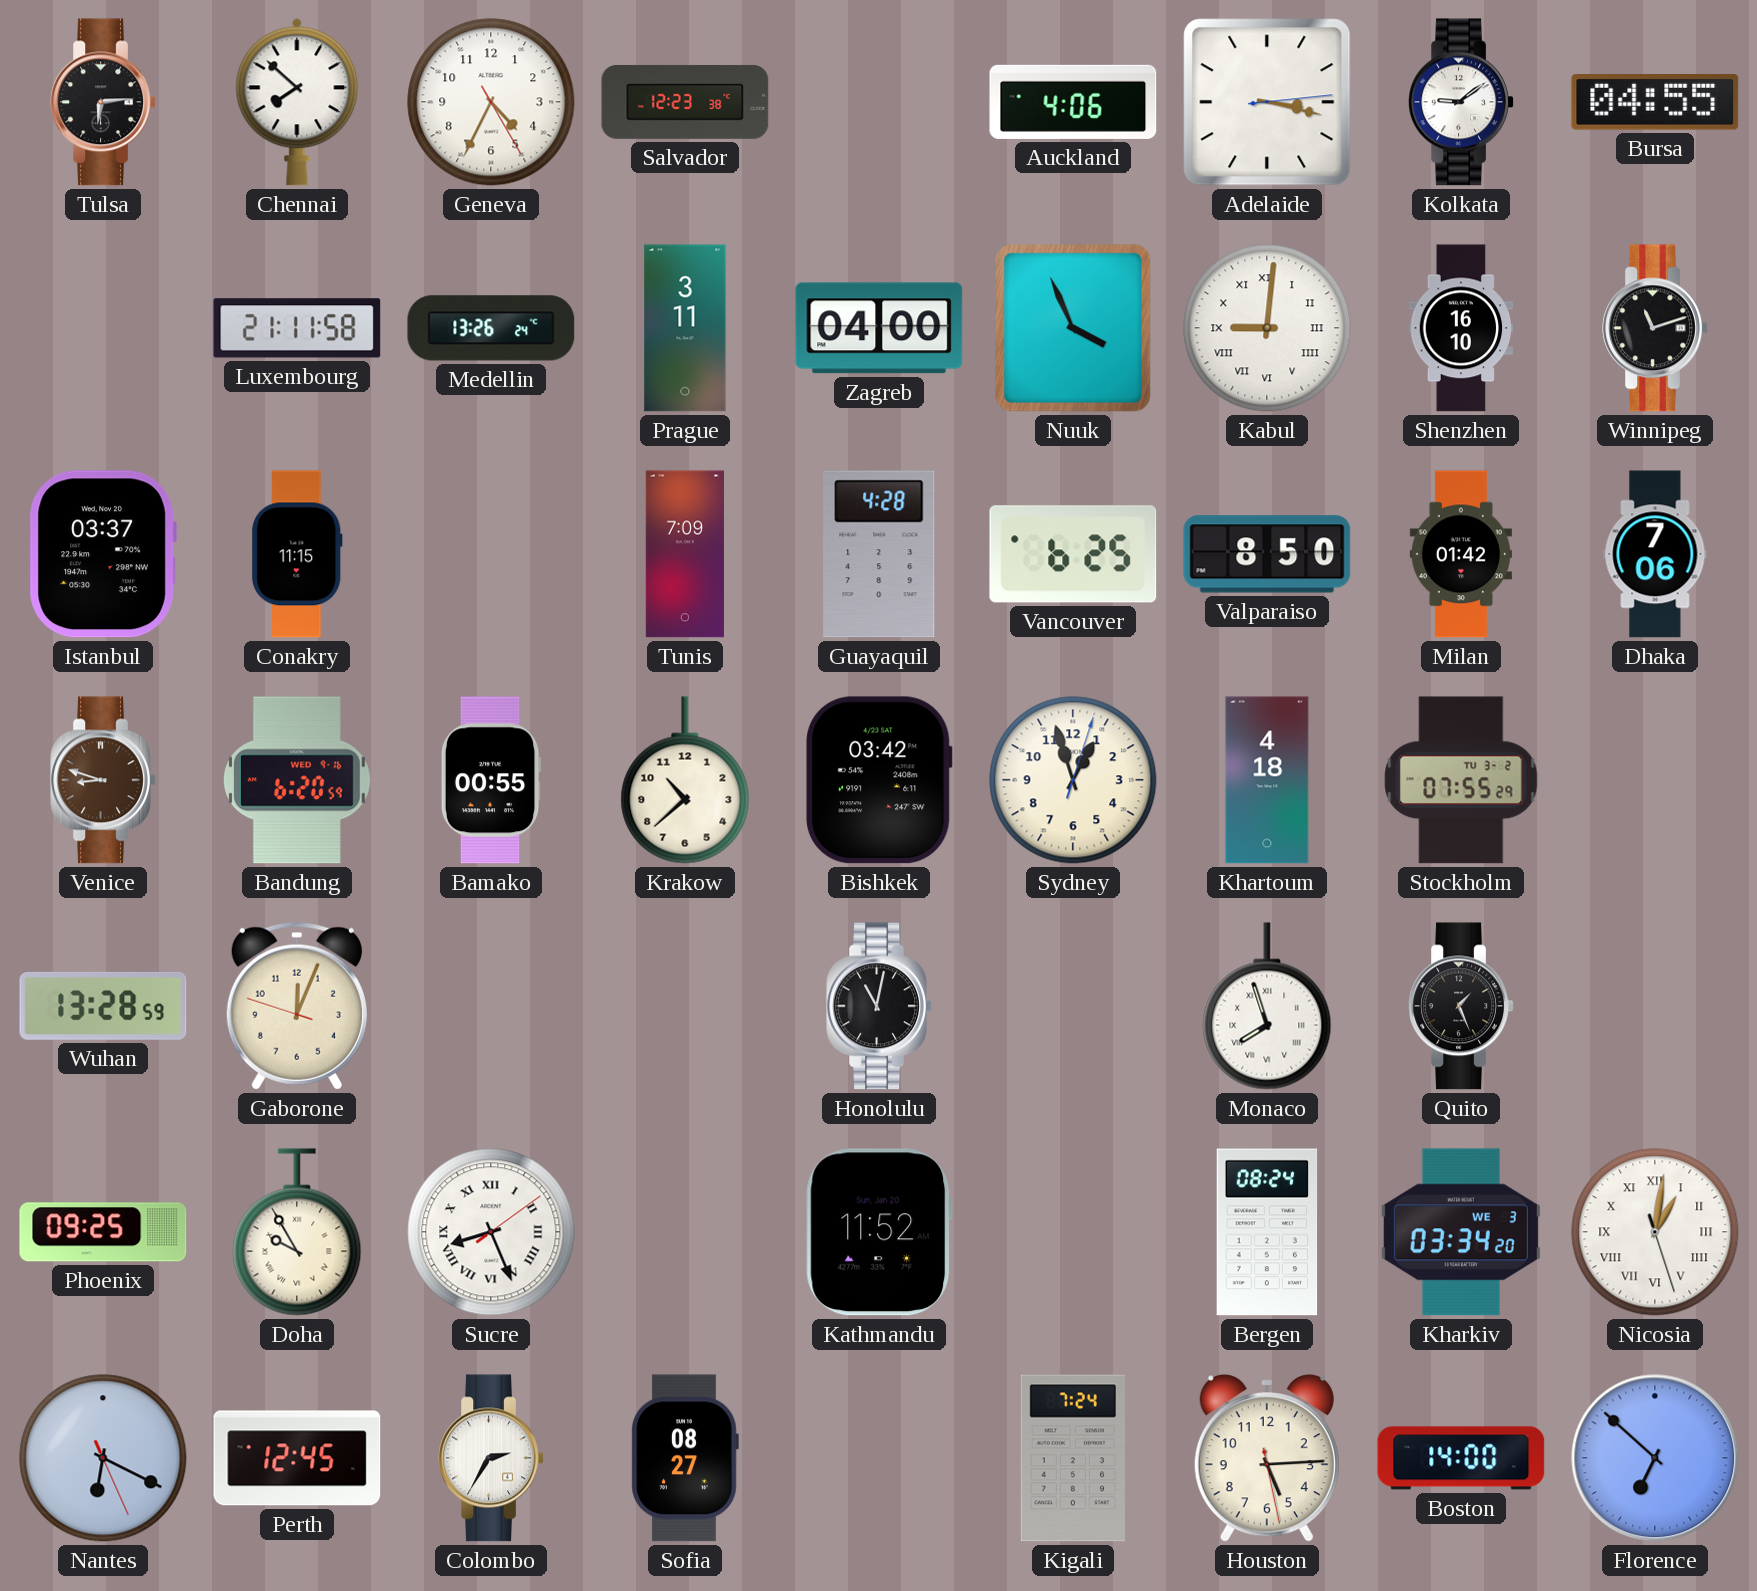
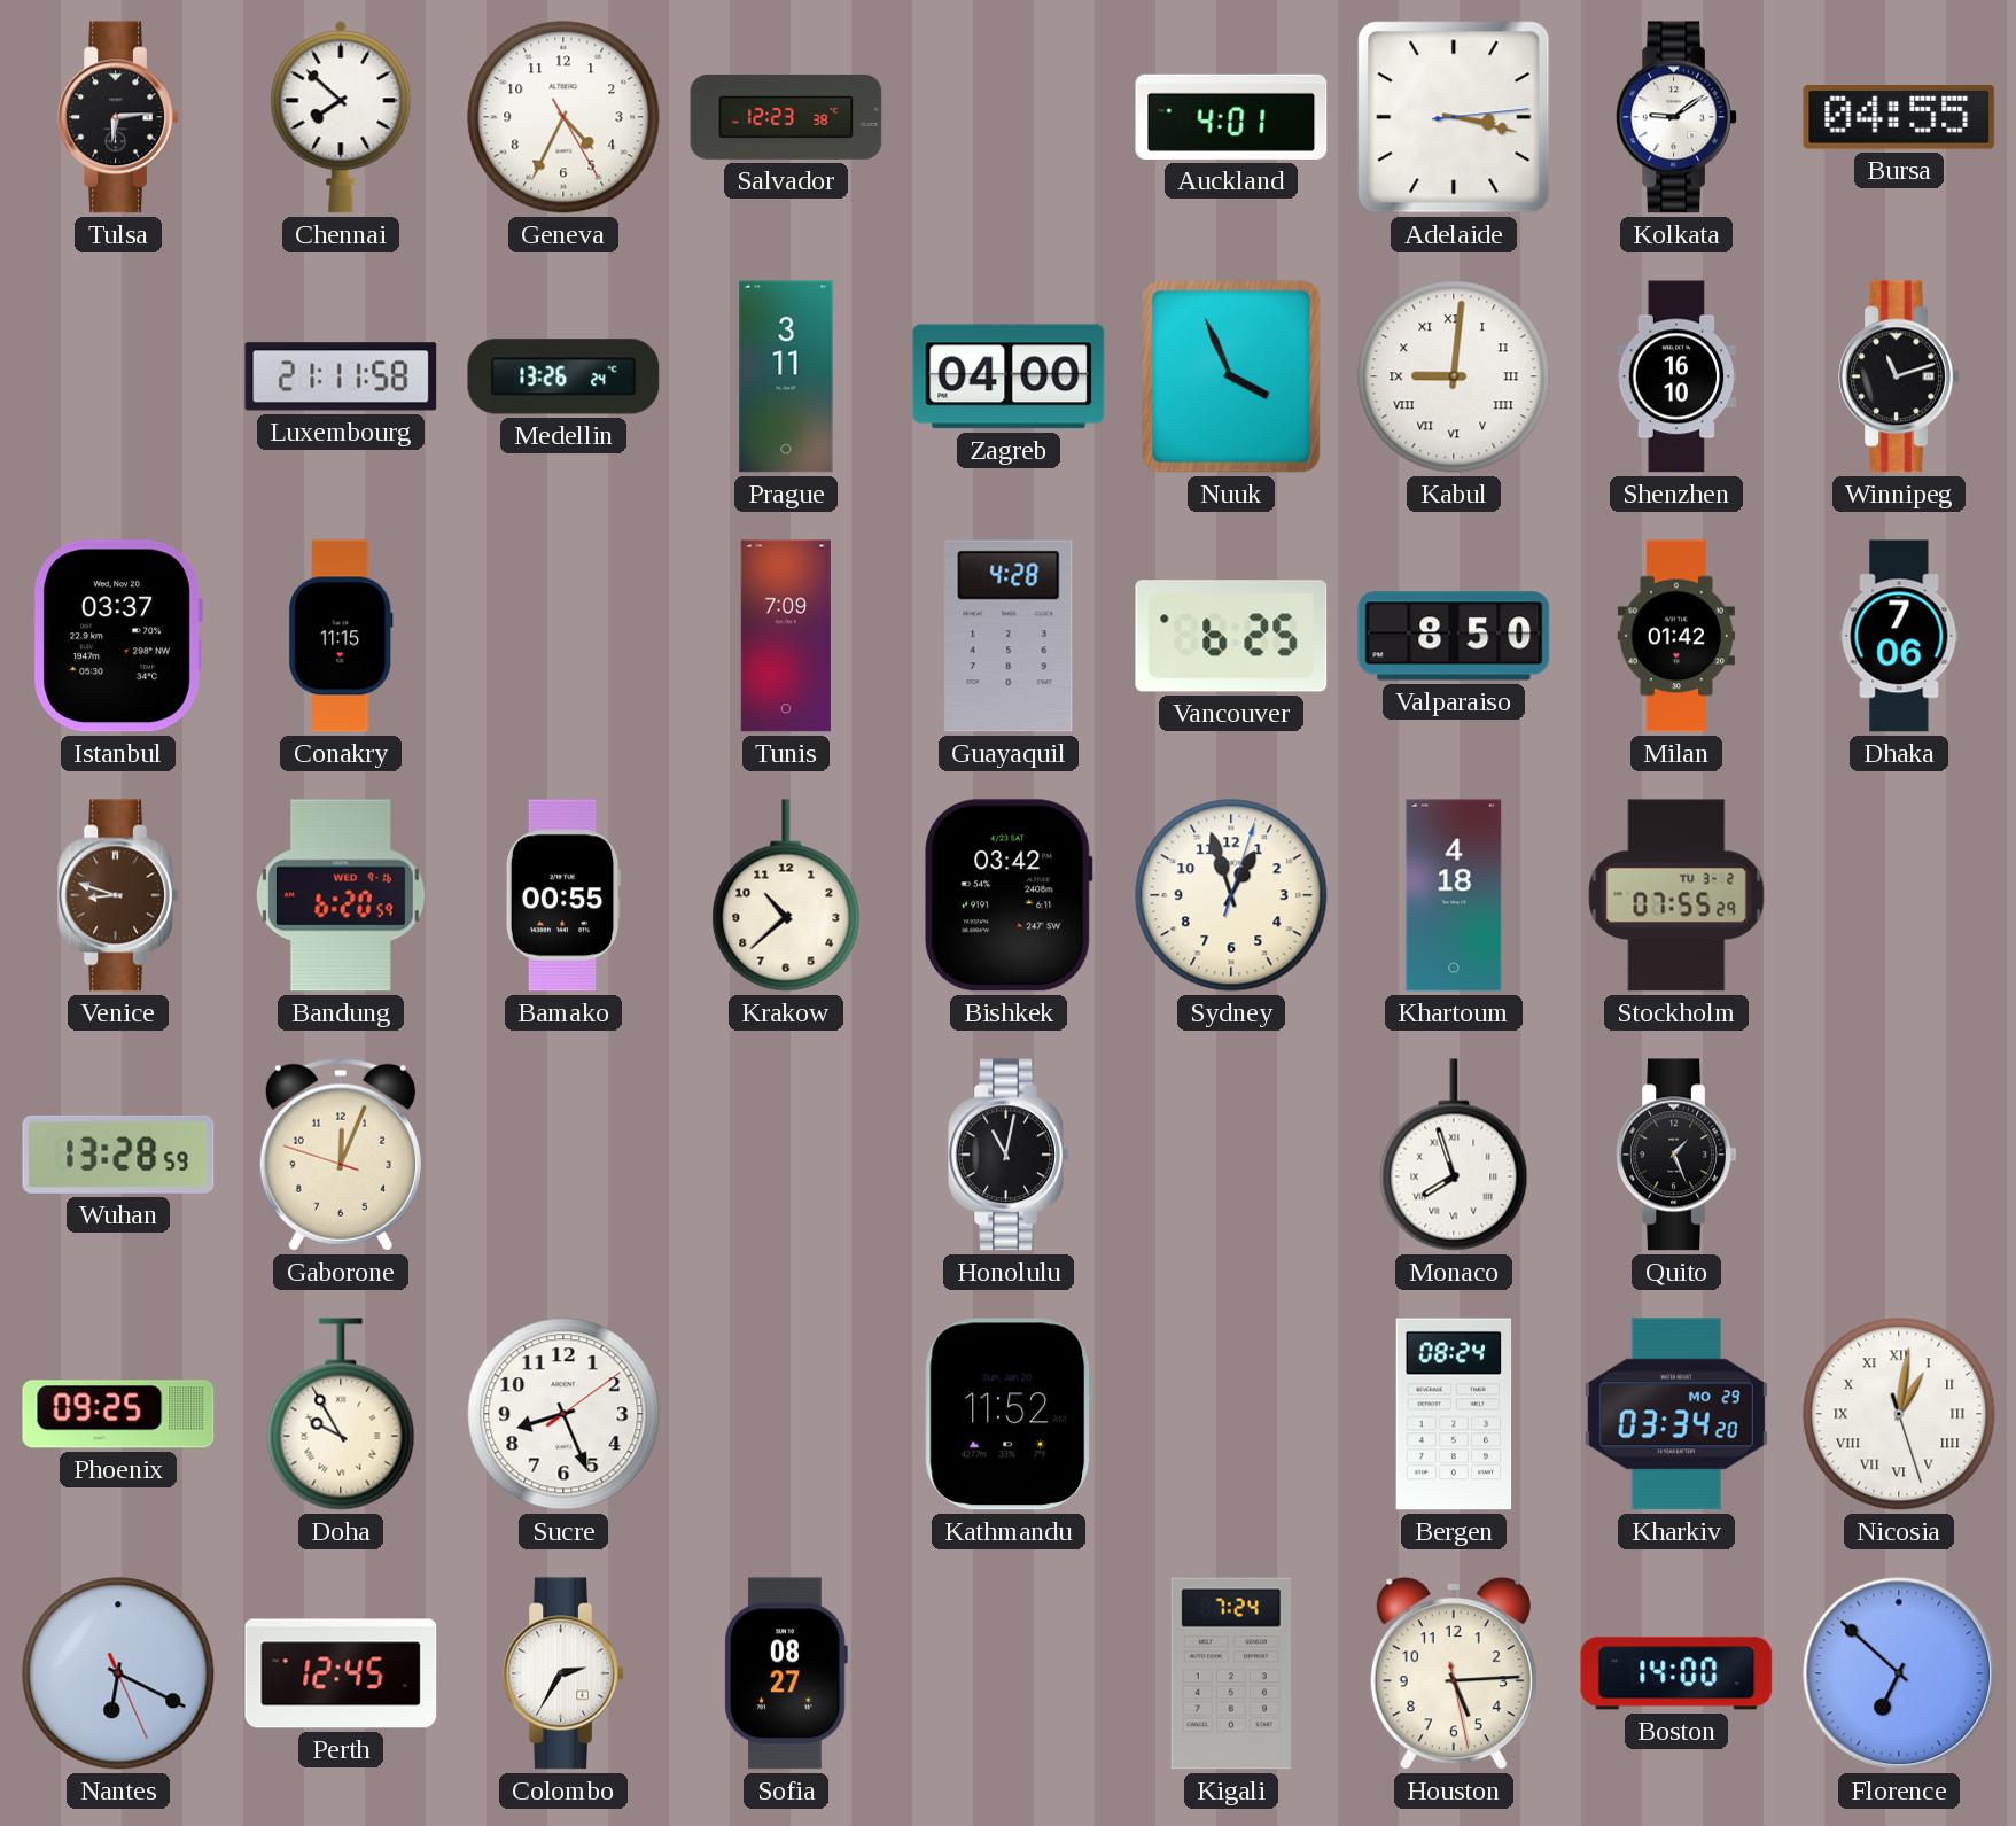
Auckland: 4:06 -> 4:01 (1231, 117)
Sucre numerals: Roman -> Arabic (563, 1414)
Kharkiv date: WE 3 -> MO 29 (1676, 1414)
